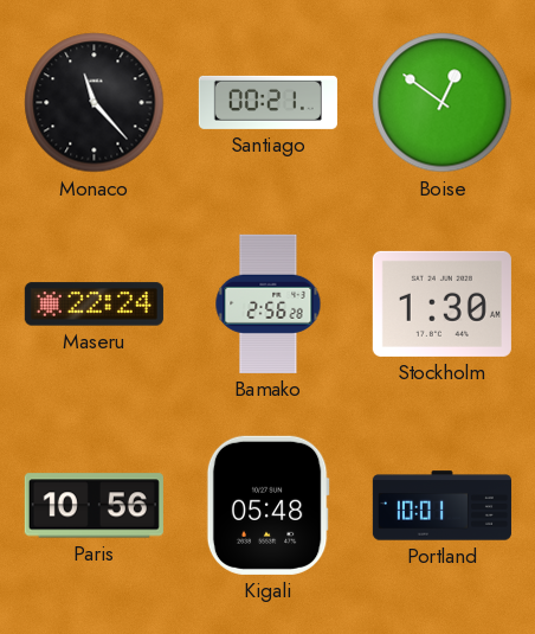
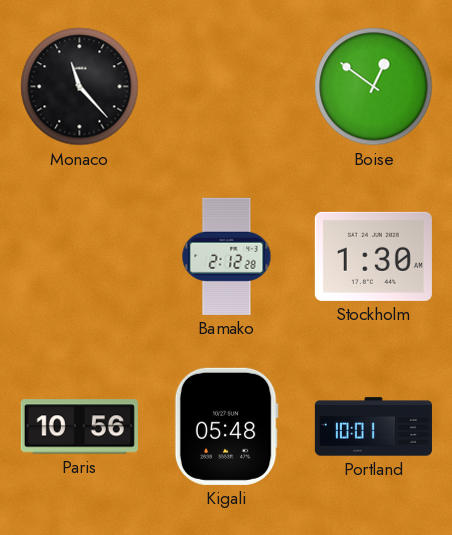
Santiago: 00:21 -> none (267, 102)
Maseru: 22:24 -> none (94, 305)
Bamako: 2:56 -> 2:12 (227, 256)
